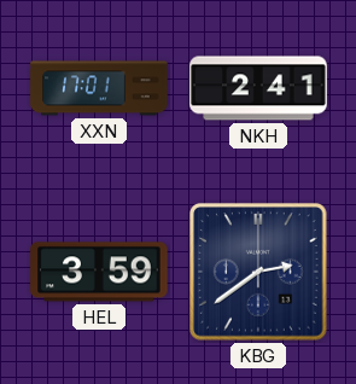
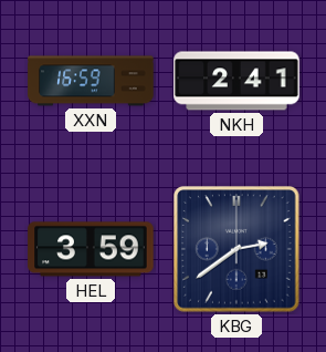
XXN: 17:01 -> 16:59 (91, 81)
